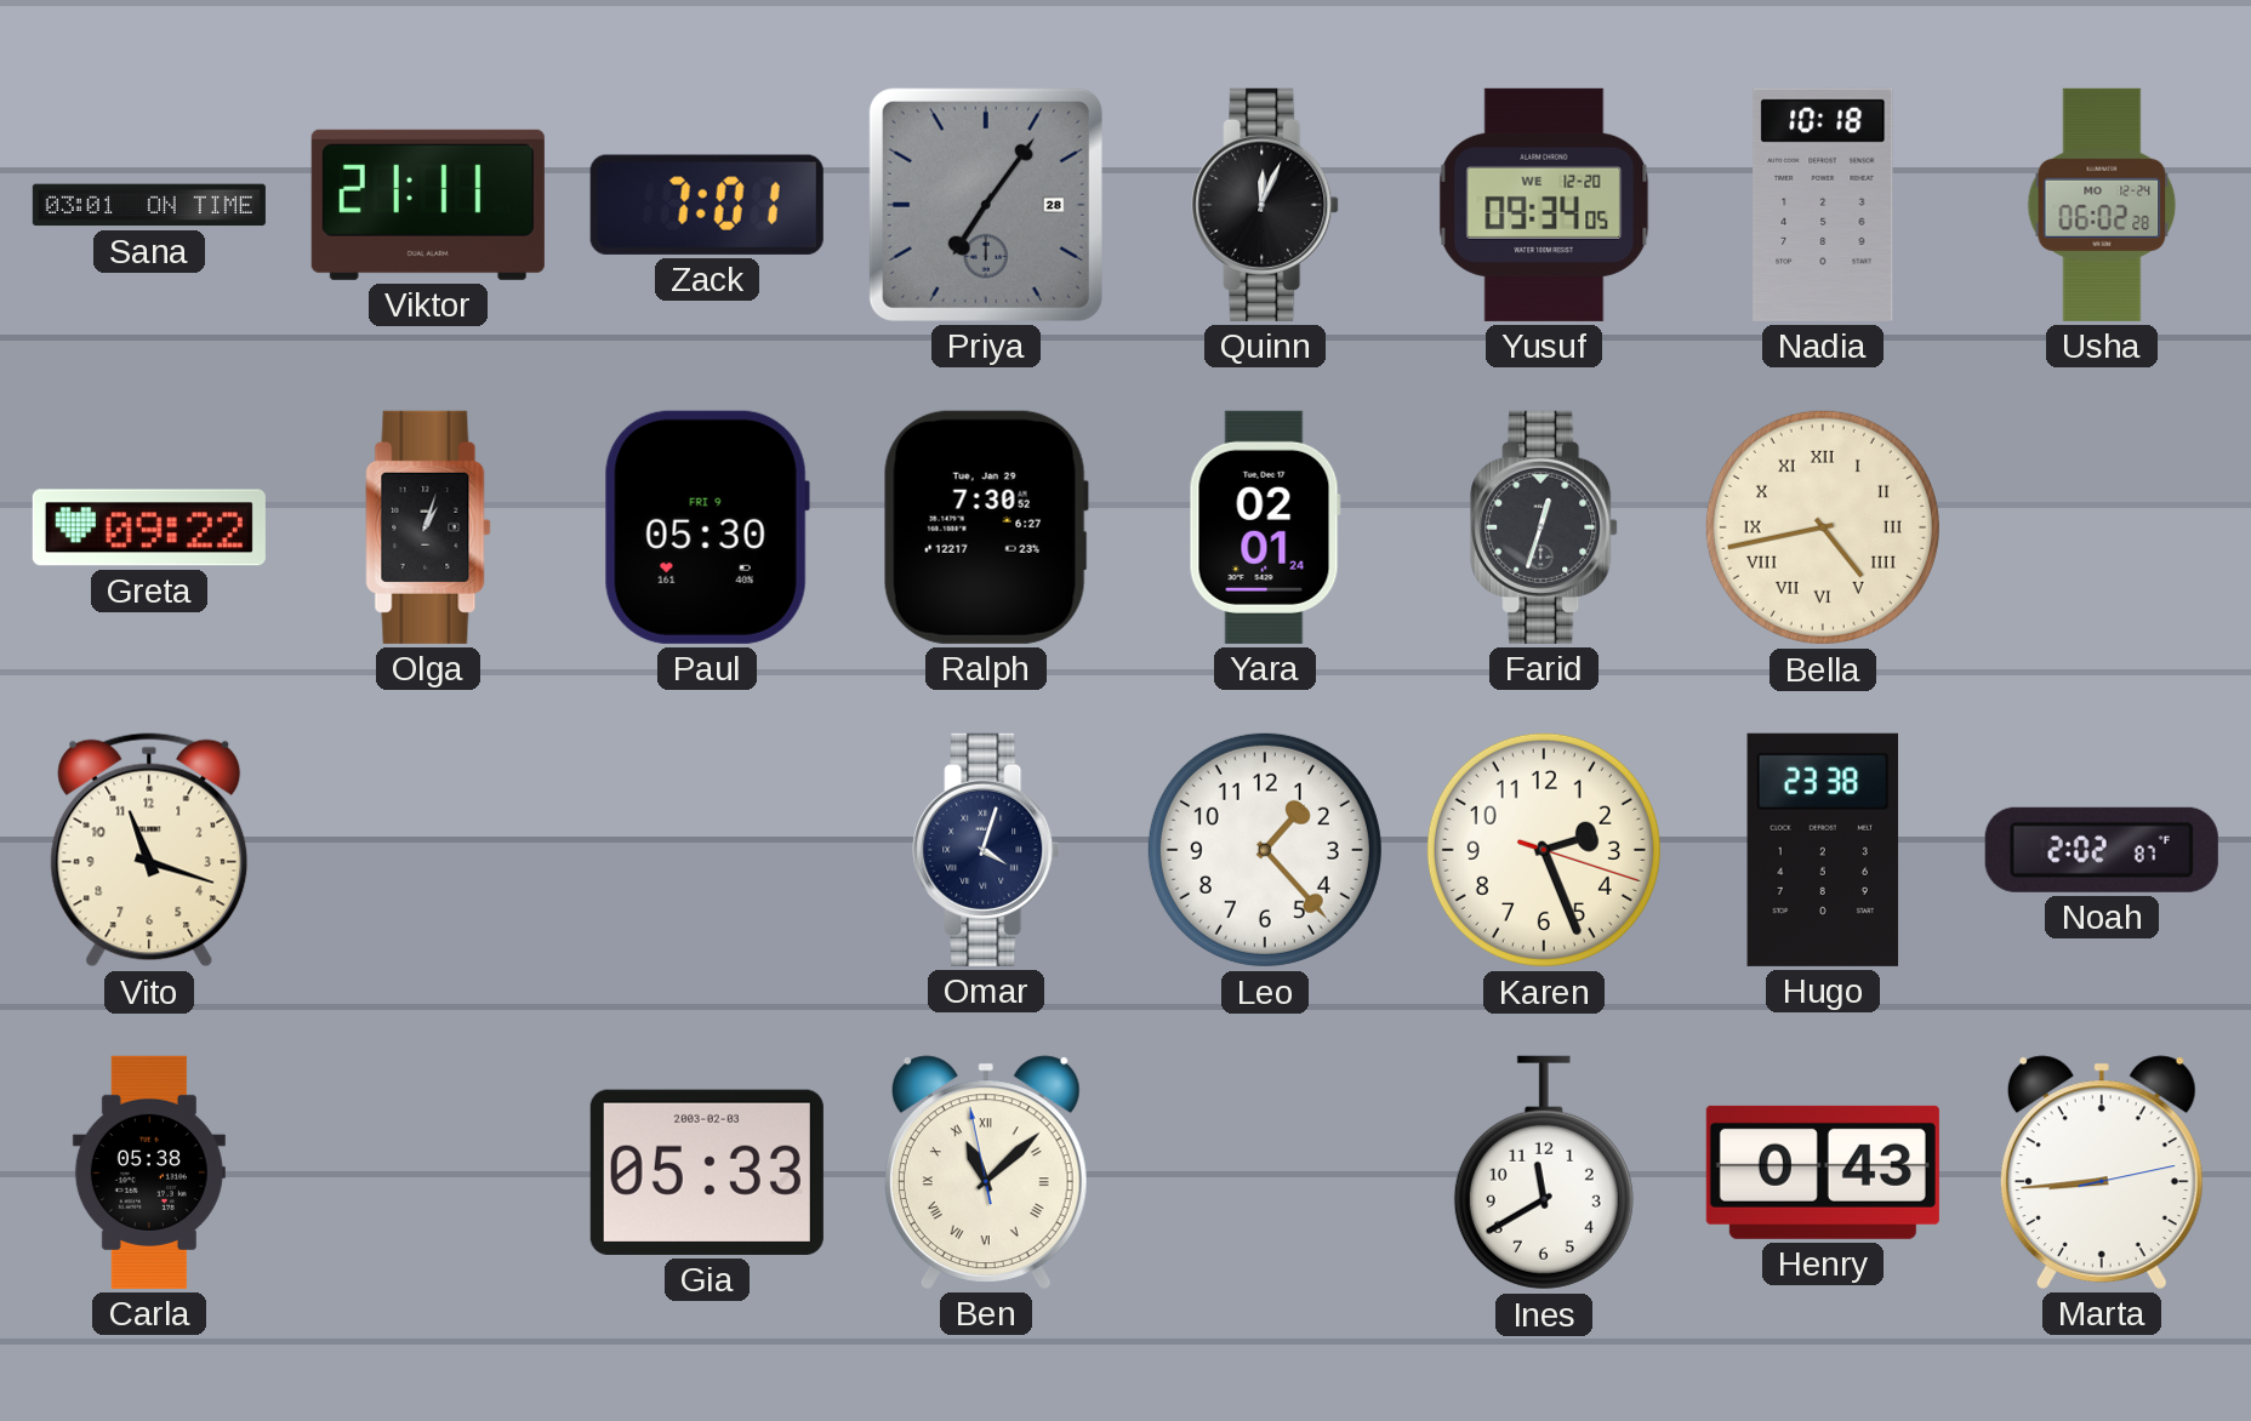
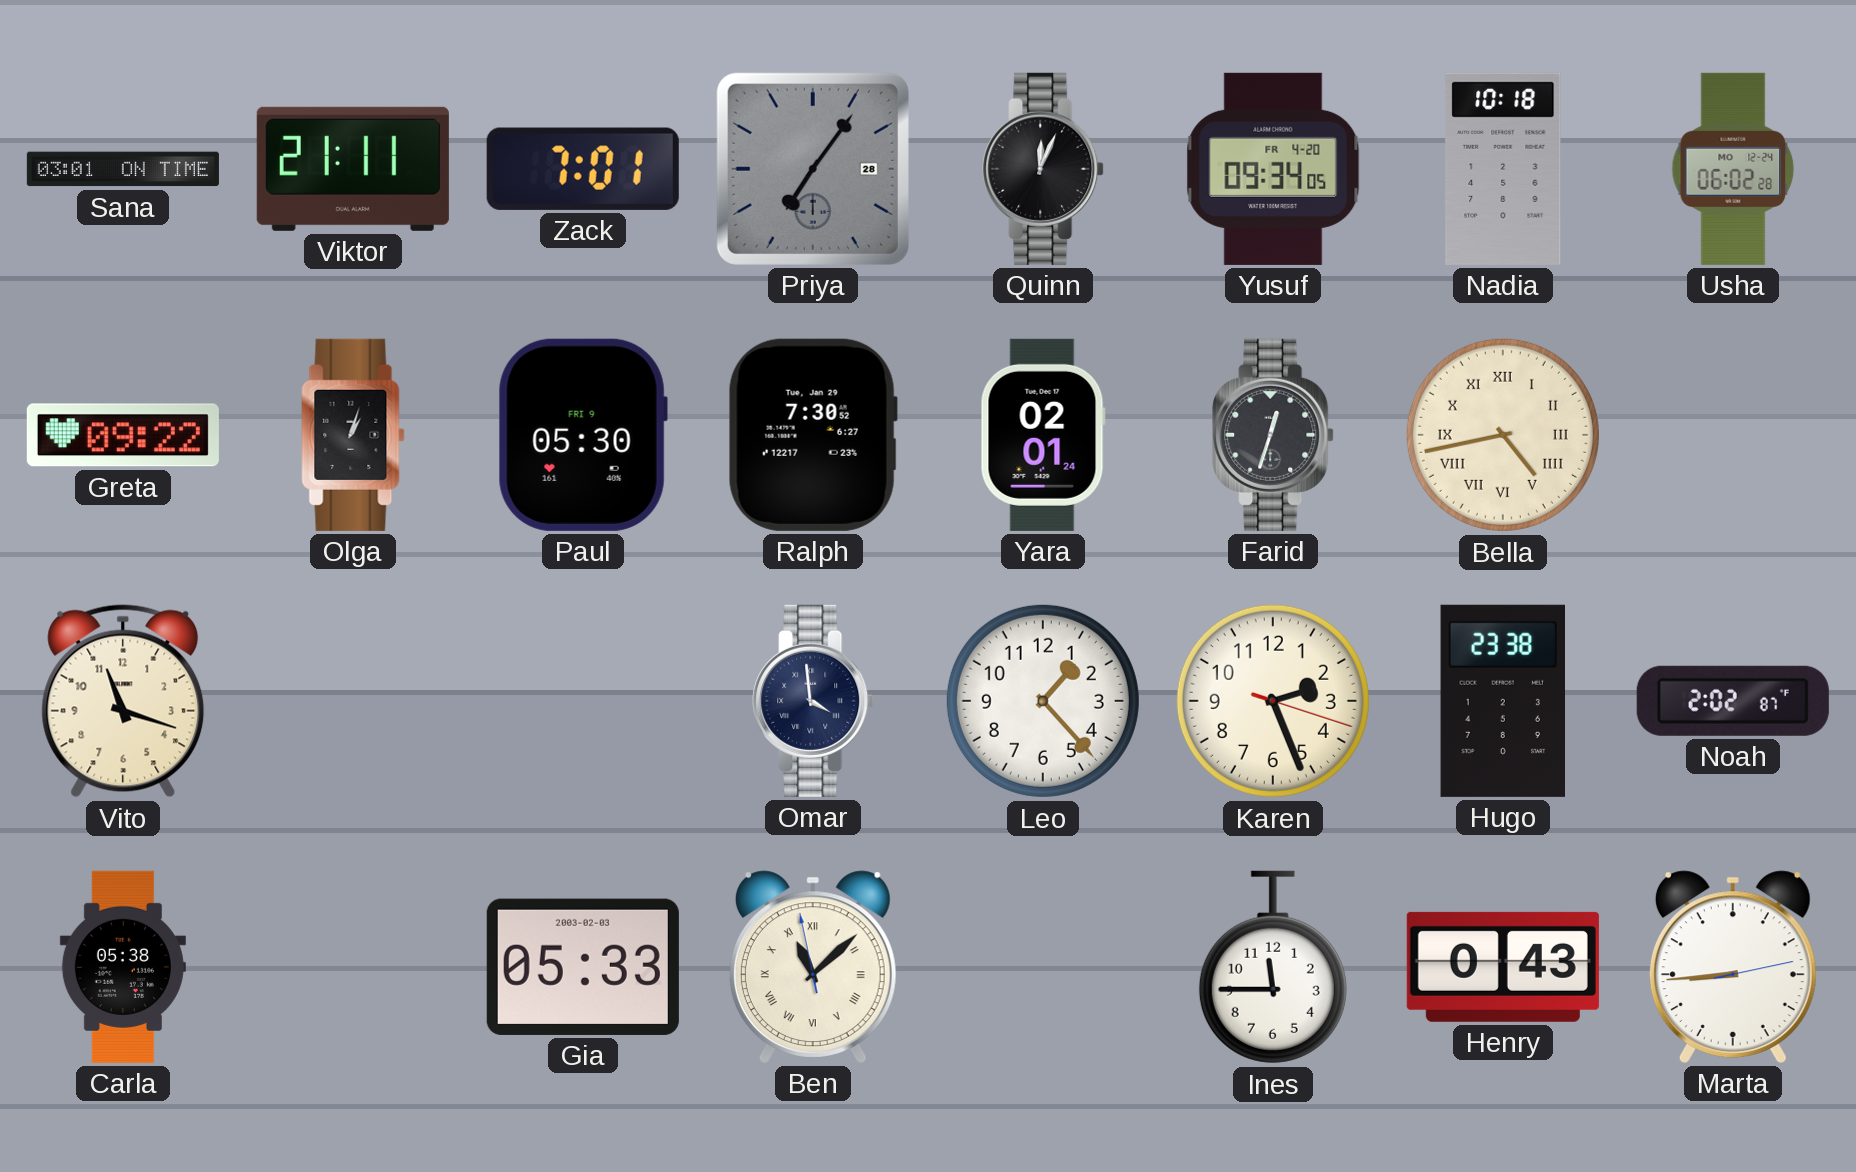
Yusuf date: WE 12-20 -> FR 4-20 (1273, 169)
Omar: 4:03 -> 3:59 (813, 701)
Ines: 11:40 -> 11:45 (1273, 967)
